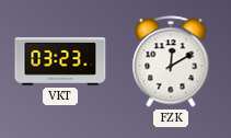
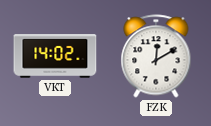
VKT: 03:23 -> 14:02 (55, 56)
